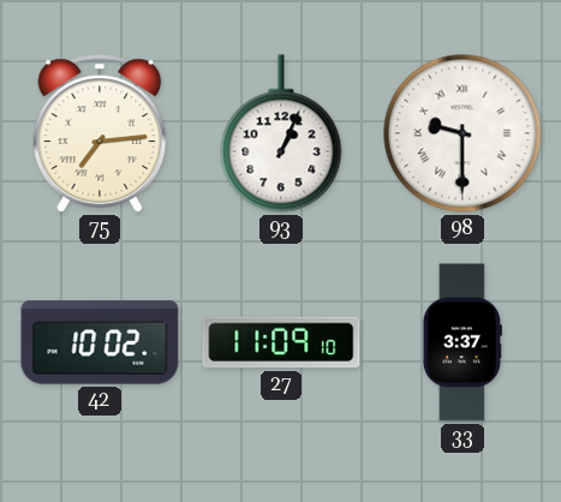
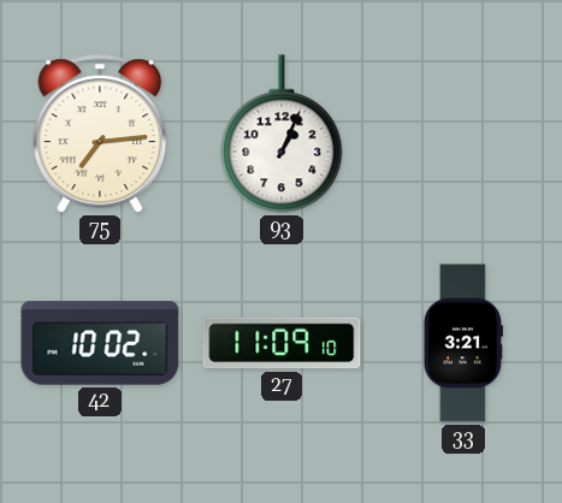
98: 9:30 -> none (462, 133)
33: 3:37 -> 3:21 (463, 343)
